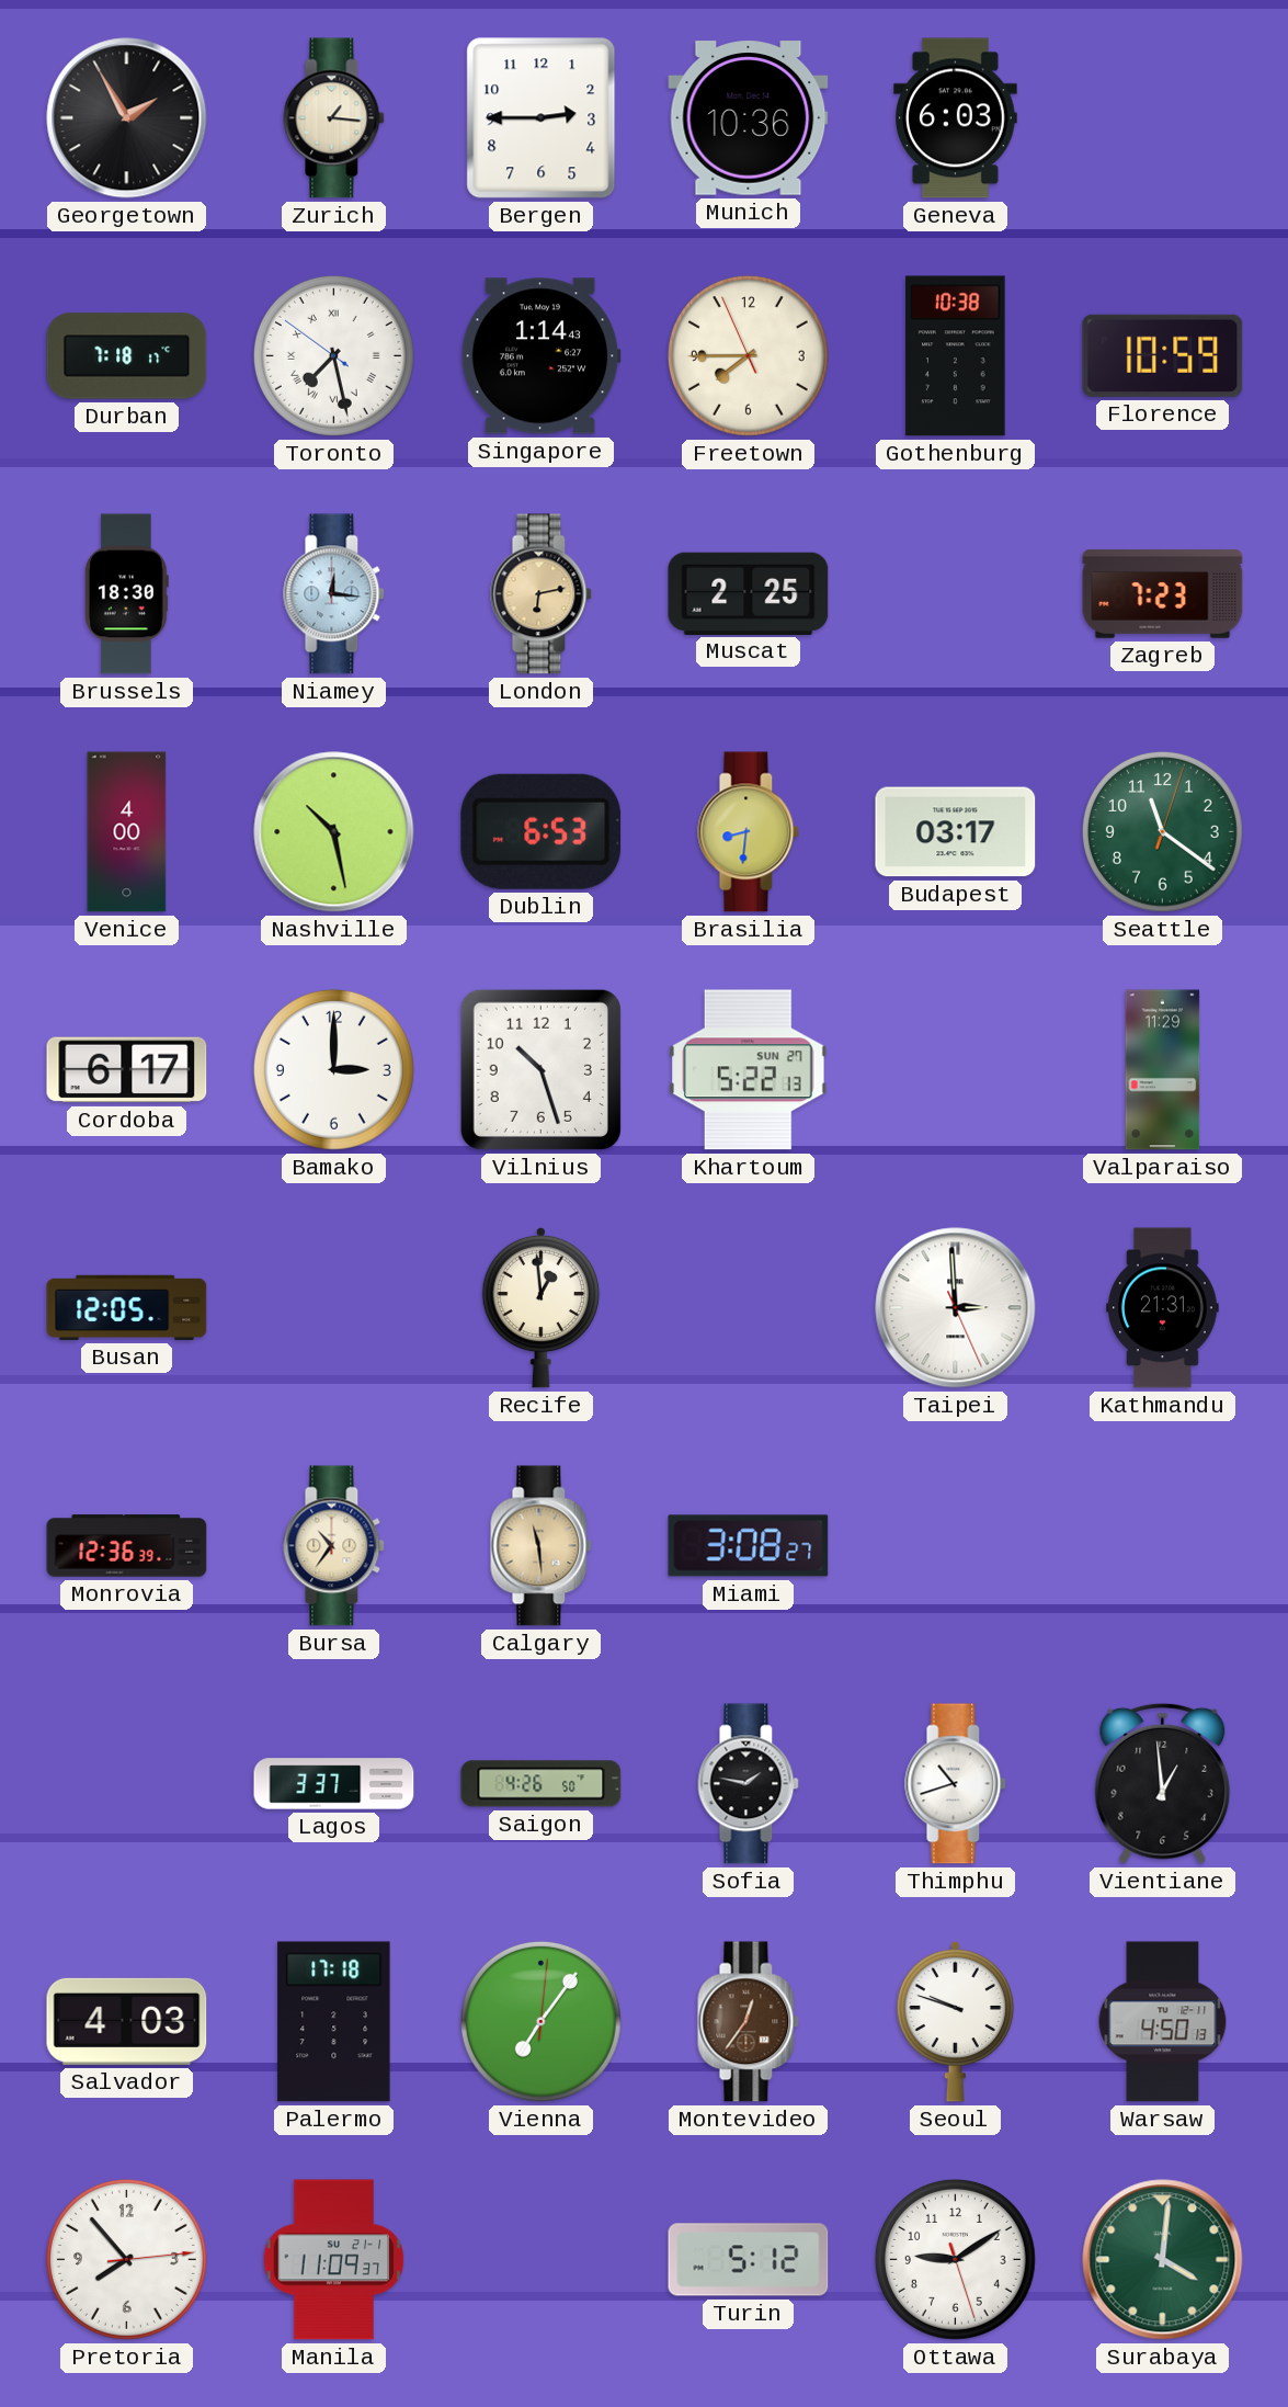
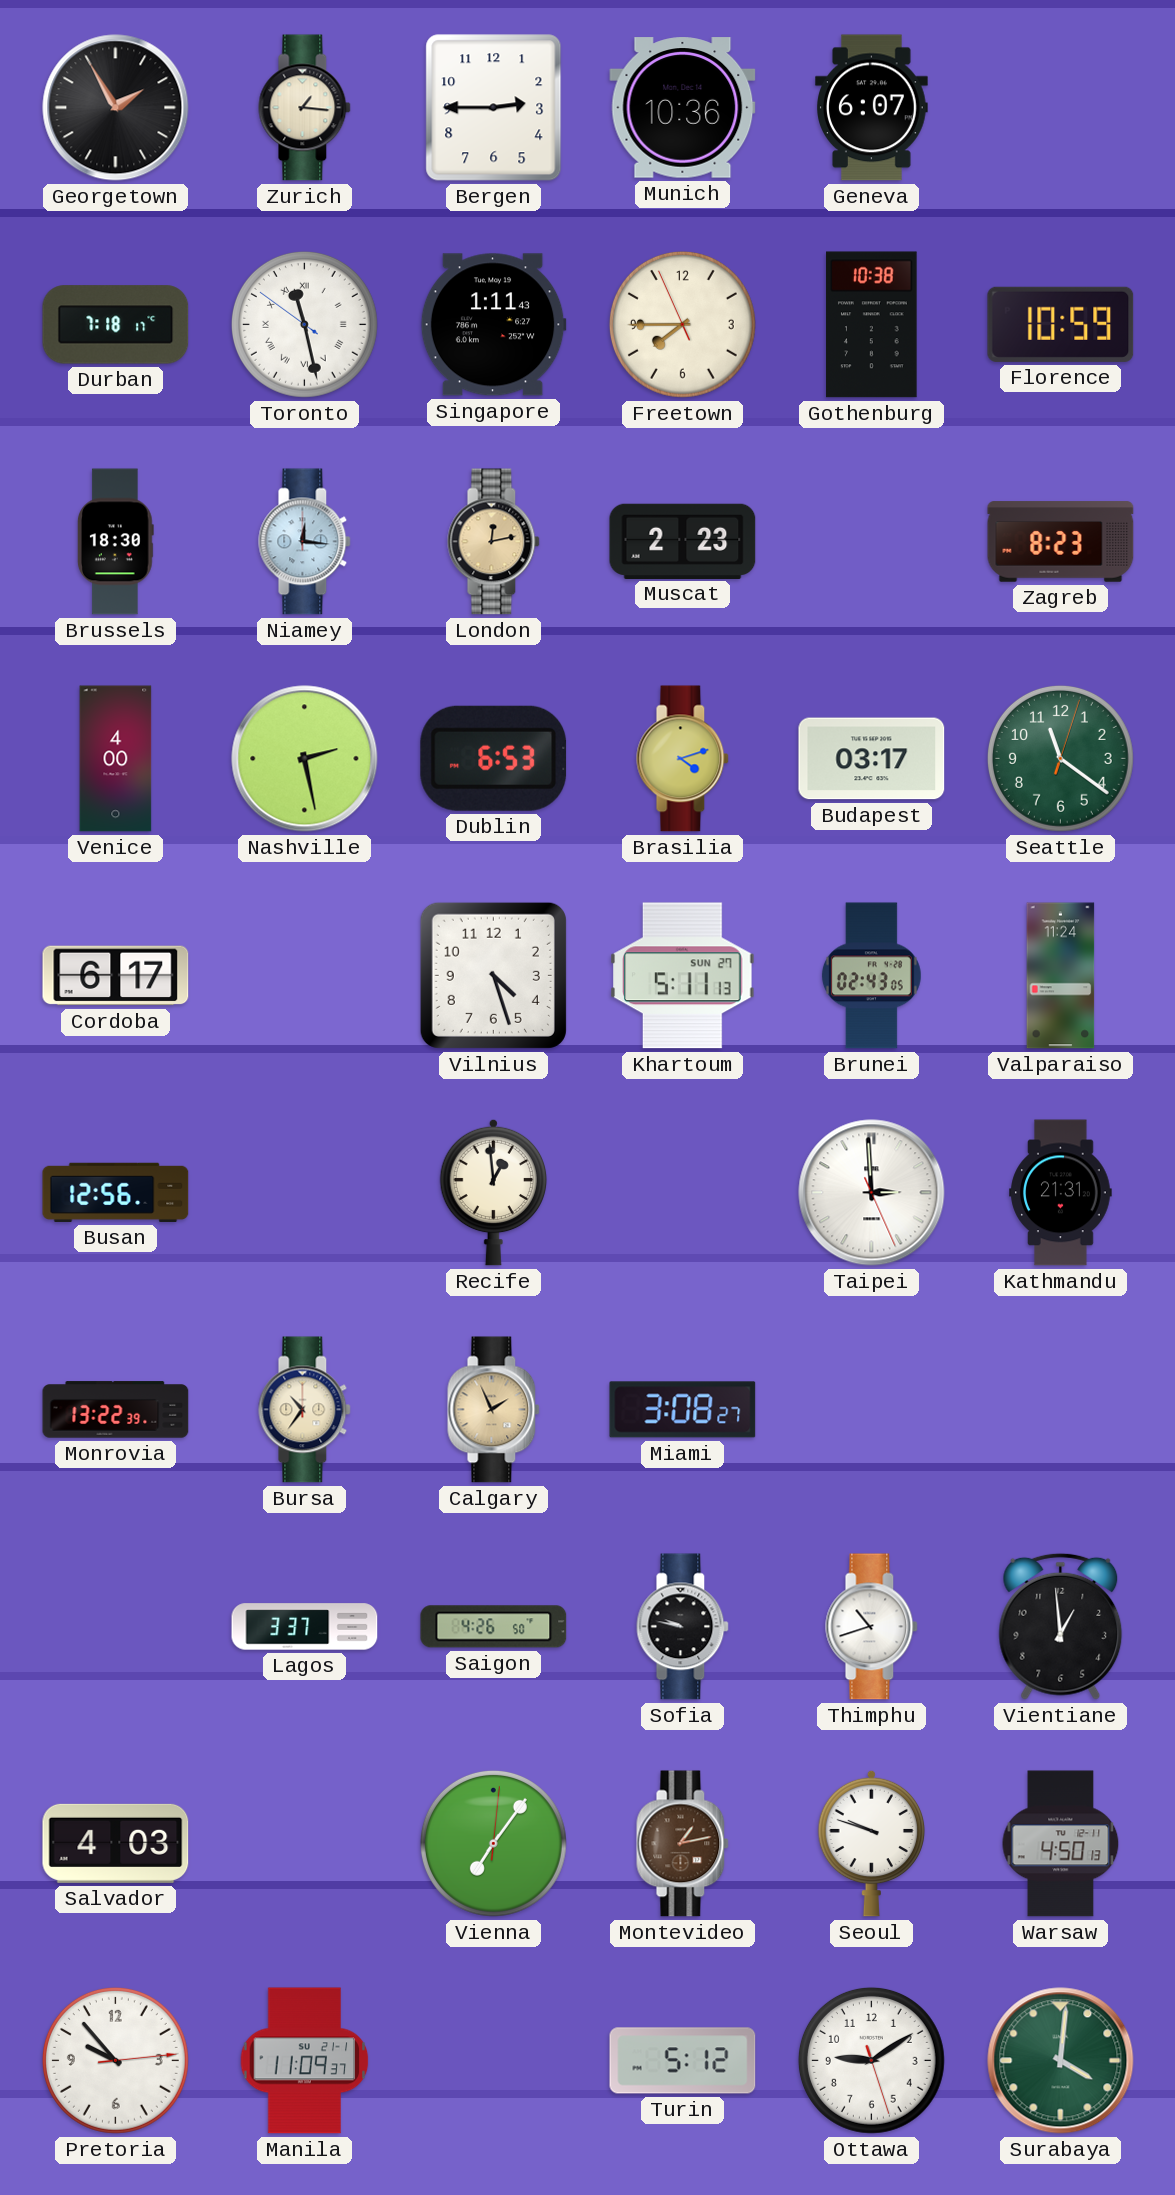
Geneva: 6:03 -> 6:07 (872, 108)
Toronto: 7:27 -> 11:27 (304, 324)
Singapore: 1:14 -> 1:11 (493, 325)
London: 6:13 -> 12:13 (494, 542)
Muscat: 2:25 -> 2:23 (683, 541)
Zagreb: 7:23 -> 8:23 (1061, 542)
Nashville: 10:28 -> 2:28 (305, 759)
Brasilia: 8:31 -> 4:12 (683, 759)
Bamako: 3:00 -> none (333, 1069)
Vilnius: 10:27 -> 4:27 (493, 975)
Khartoum: 5:22 -> 5:11 (683, 976)
Brunei: none -> 02:43 (871, 976)
Valparaiso: 11:29 -> 11:24 (1061, 976)
Busan: 12:05 -> 12:56 (116, 1192)
Monrovia: 12:36 -> 13:22 (116, 1410)
Calgary: 11:29 -> 1:56 (494, 1410)
Sofia: 1:47 -> 9:47 (683, 1627)
Palermo: 17:18 -> none (334, 2022)
Montevideo: 12:36 -> 1:13 (683, 1844)
Pretoria: 7:53 -> 9:53 (115, 2060)
